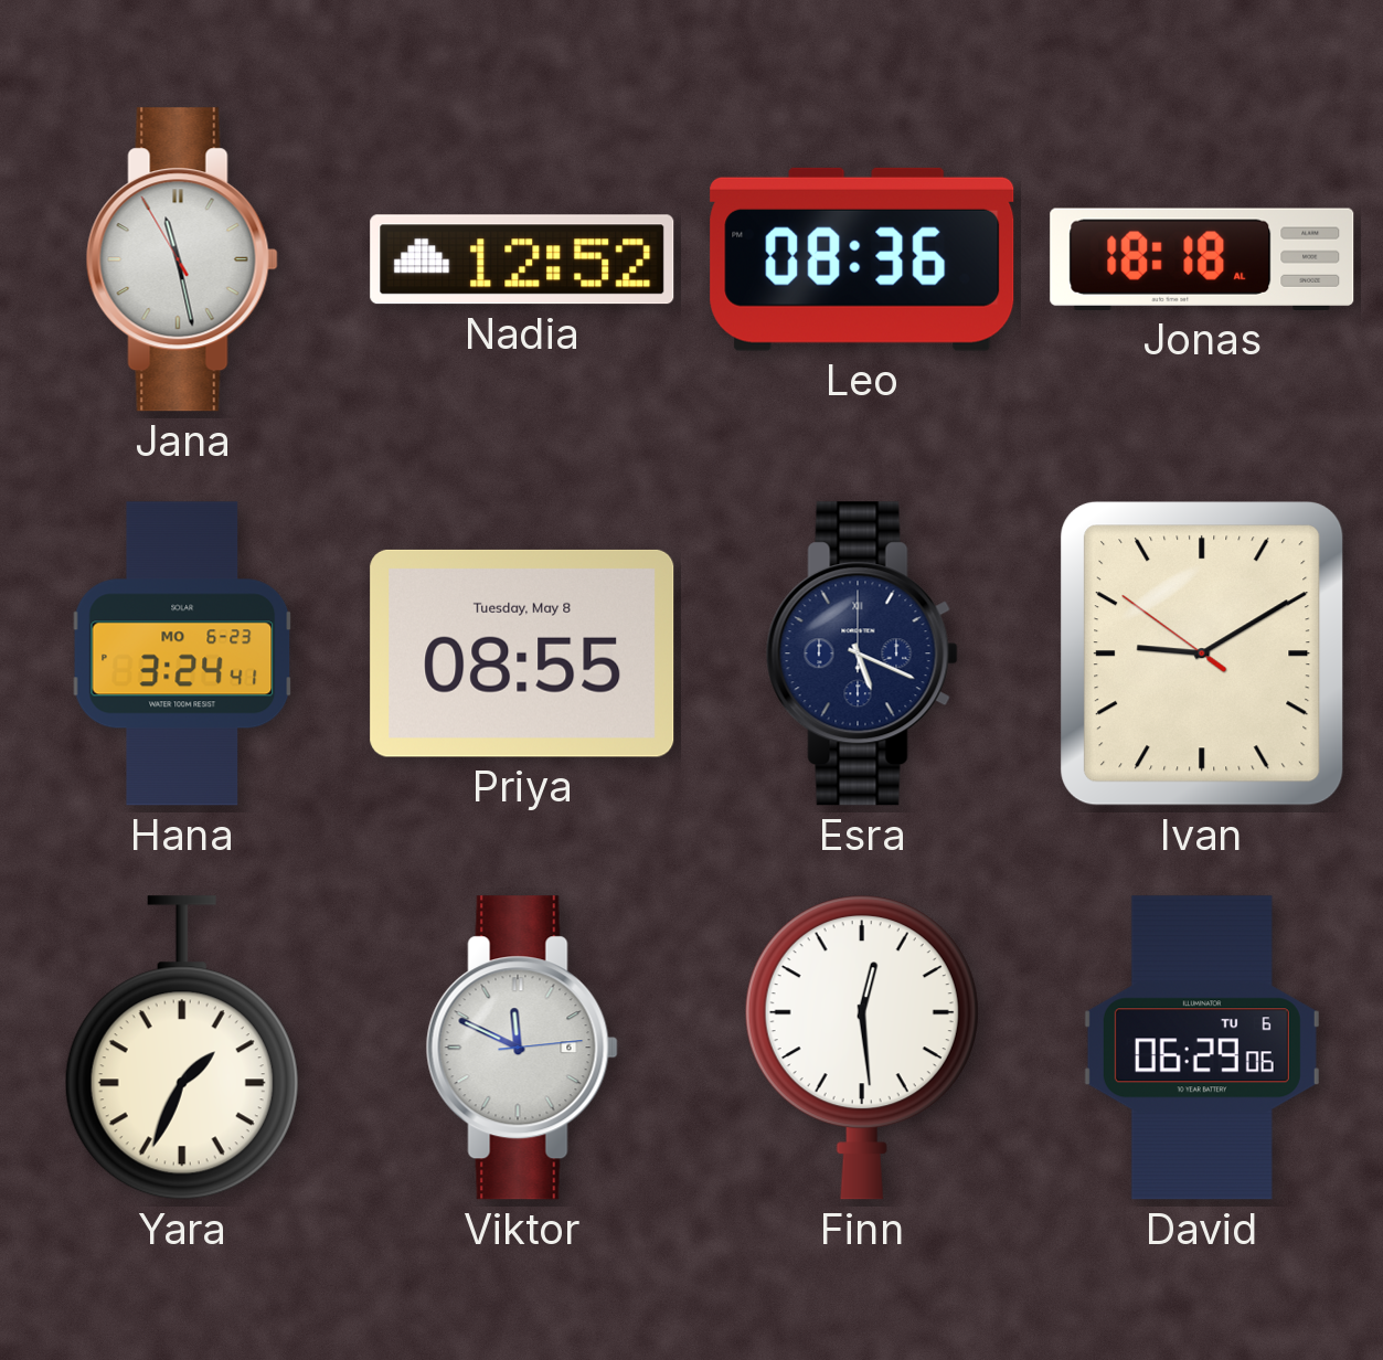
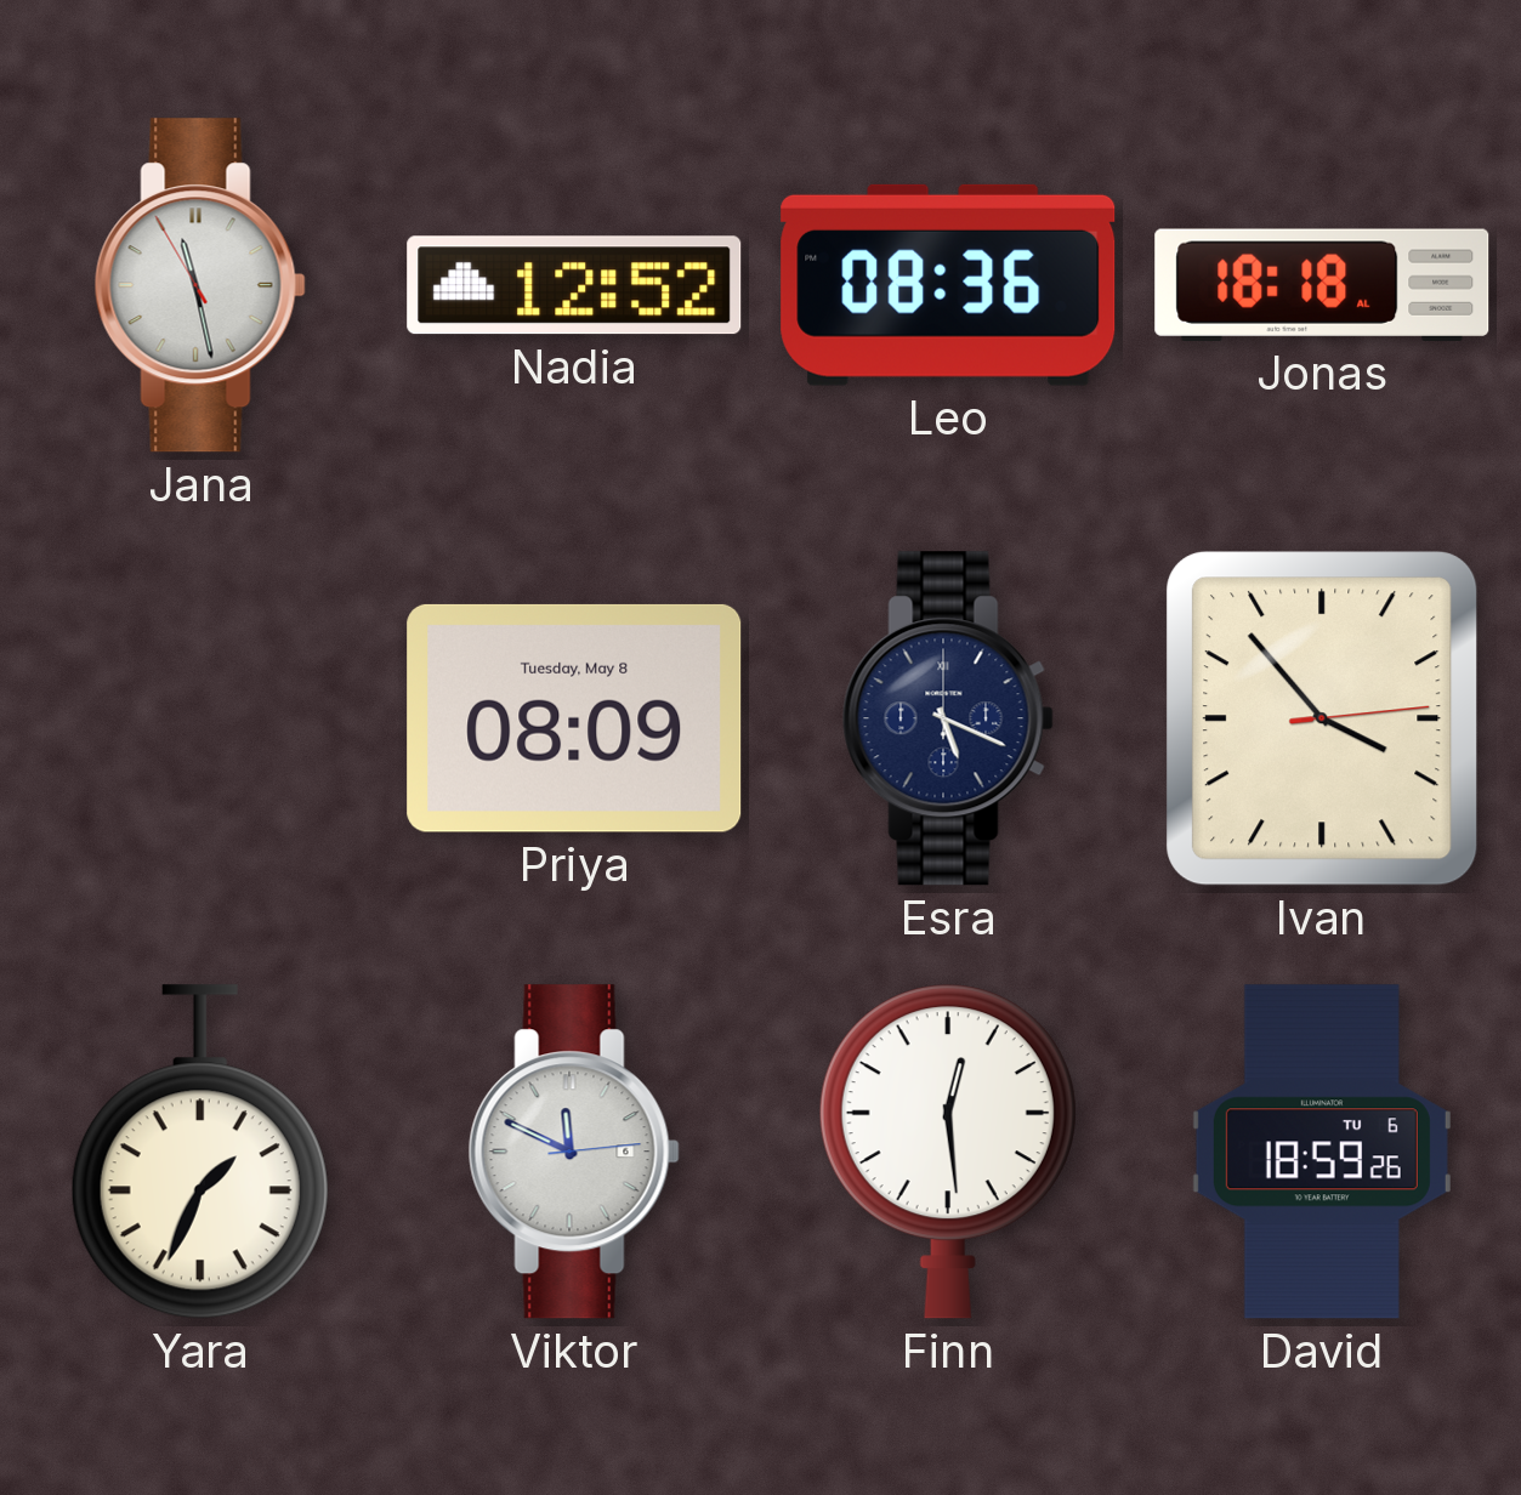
Hana: 3:24 -> none (182, 654)
Priya: 08:55 -> 08:09 (574, 718)
Ivan: 9:09 -> 3:53 (1322, 718)
David: 06:29 -> 18:59 (1322, 1152)
